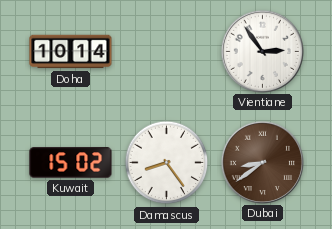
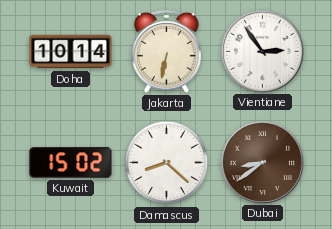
Jakarta: none -> 6:32 (167, 51)
Damascus: 8:24 -> 8:22 (167, 163)
